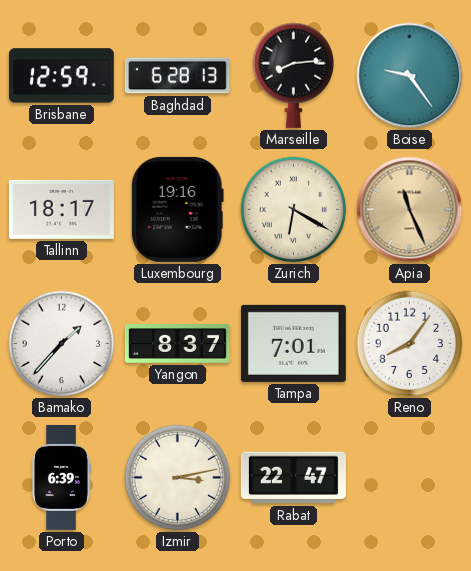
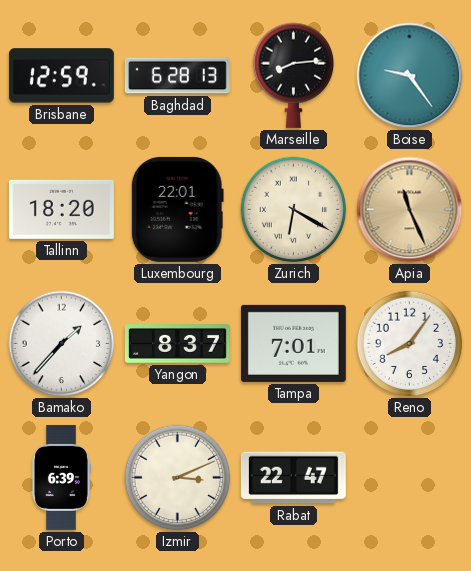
Tallinn: 18:17 -> 18:20 (61, 209)
Luxembourg: 19:16 -> 22:01 (177, 209)
Izmir: 3:13 -> 3:11 (178, 478)
